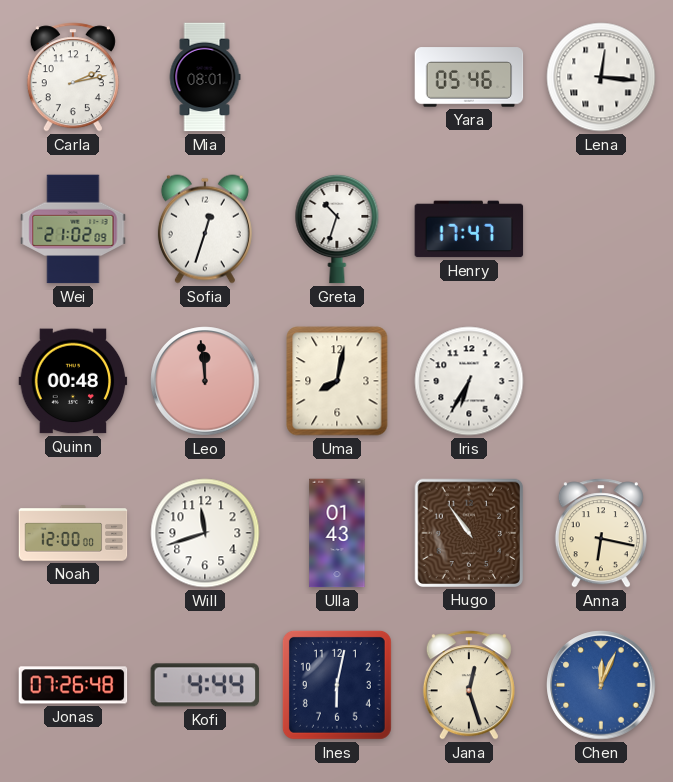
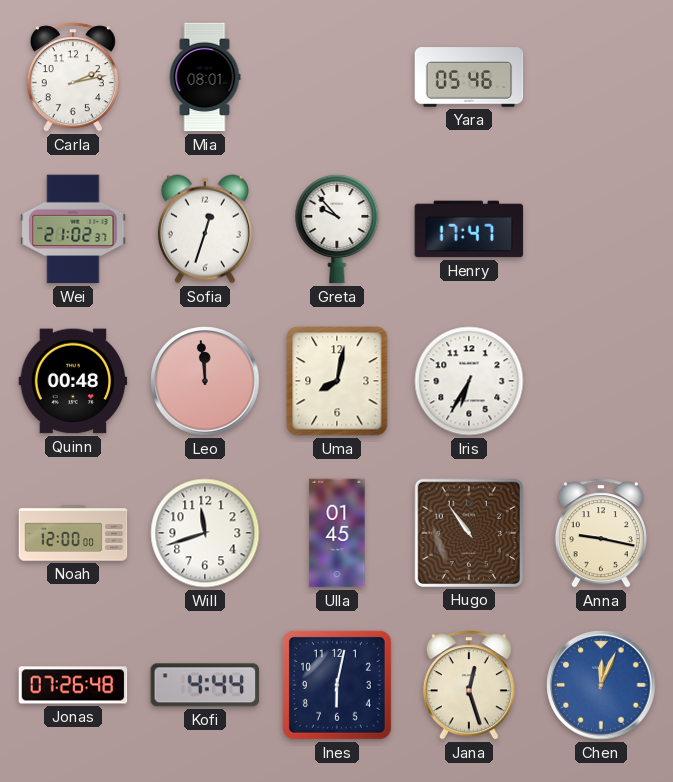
Lena: 12:16 -> none (601, 77)
Wei: 21:02:09 -> 21:02:37 (73, 229)
Greta: 10:33 -> 9:53 (337, 229)
Ulla: 01:43 -> 01:45 (337, 533)
Anna: 6:17 -> 9:17 (601, 533)
